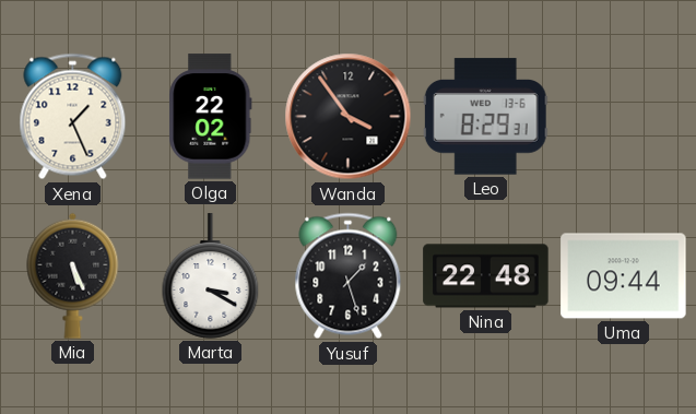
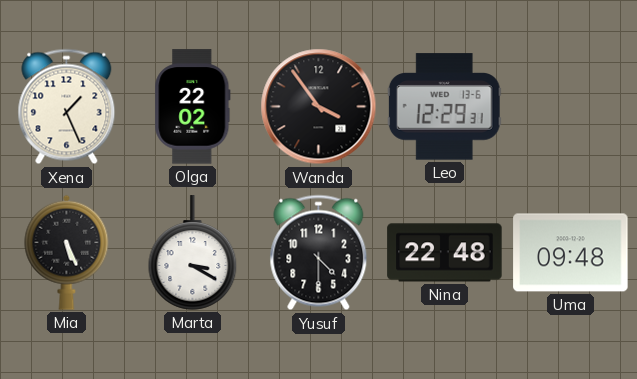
Leo: 8:29 -> 12:29 (444, 107)
Yusuf: 1:27 -> 4:30 (319, 253)
Uma: 09:44 -> 09:48 (571, 253)
